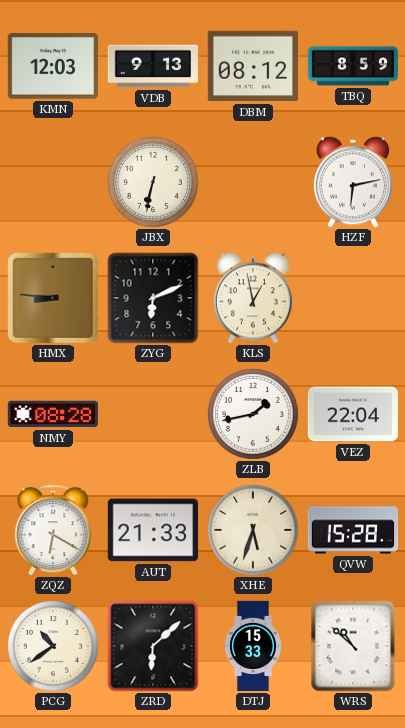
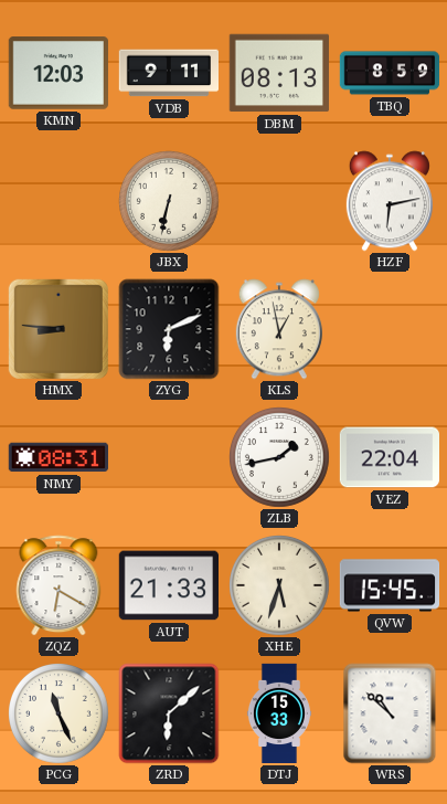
VDB: 9:13 -> 9:11 (168, 73)
DBM: 08:12 -> 08:13 (278, 73)
NMY: 08:28 -> 08:31 (57, 457)
QVW: 15:28 -> 15:45 (390, 585)
PCG: 10:39 -> 11:26 (60, 715)
